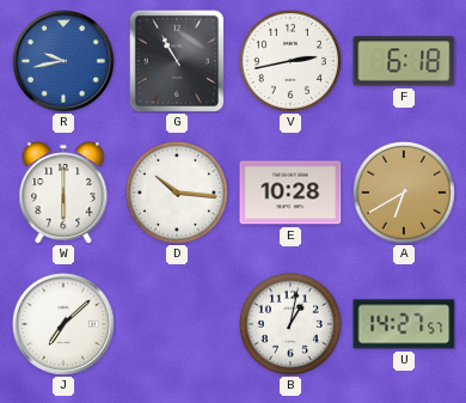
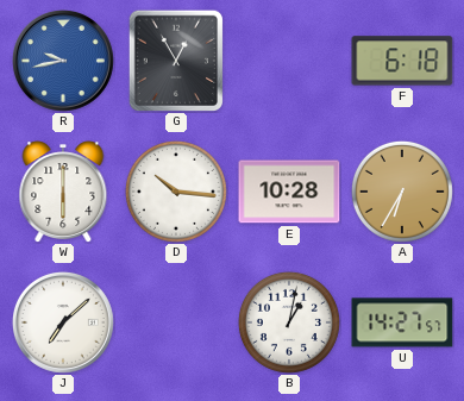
G: 10:55 -> 12:55 (175, 59)
V: 2:43 -> none (290, 61)
A: 6:40 -> 6:35 (402, 192)
